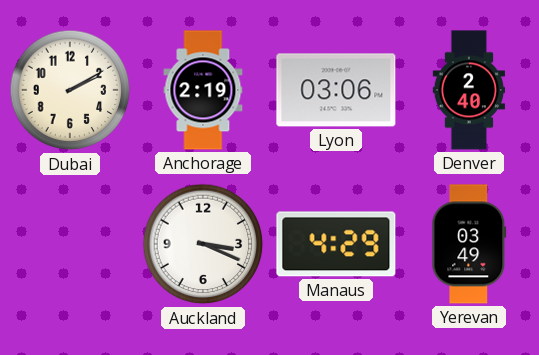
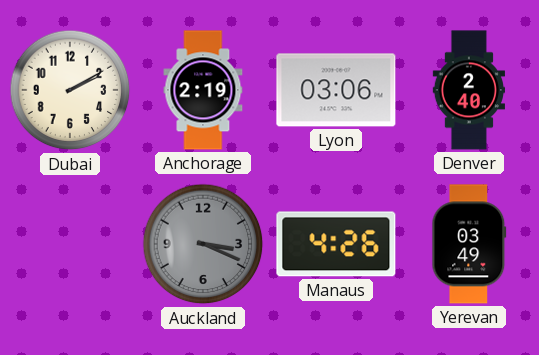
Auckland dial: white -> grey (203, 244)
Manaus: 4:29 -> 4:26 (336, 244)
